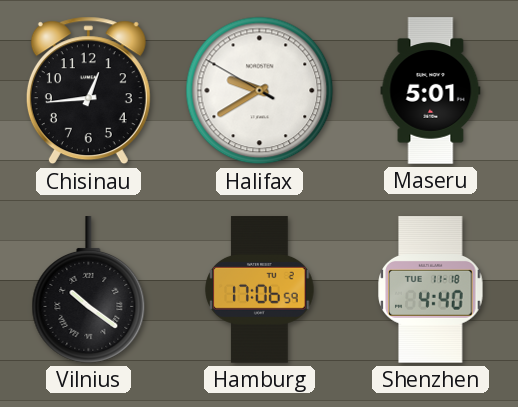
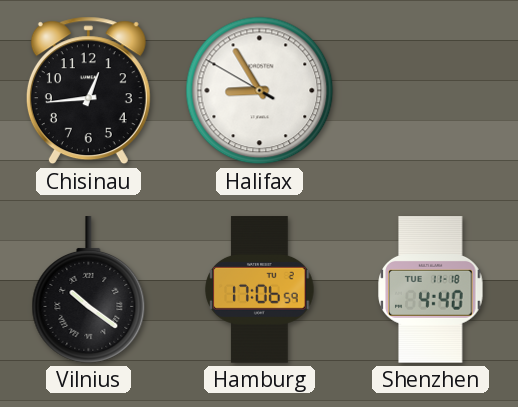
Halifax: 9:39 -> 8:54 (260, 91)
Maseru: 5:01 -> none (431, 91)
